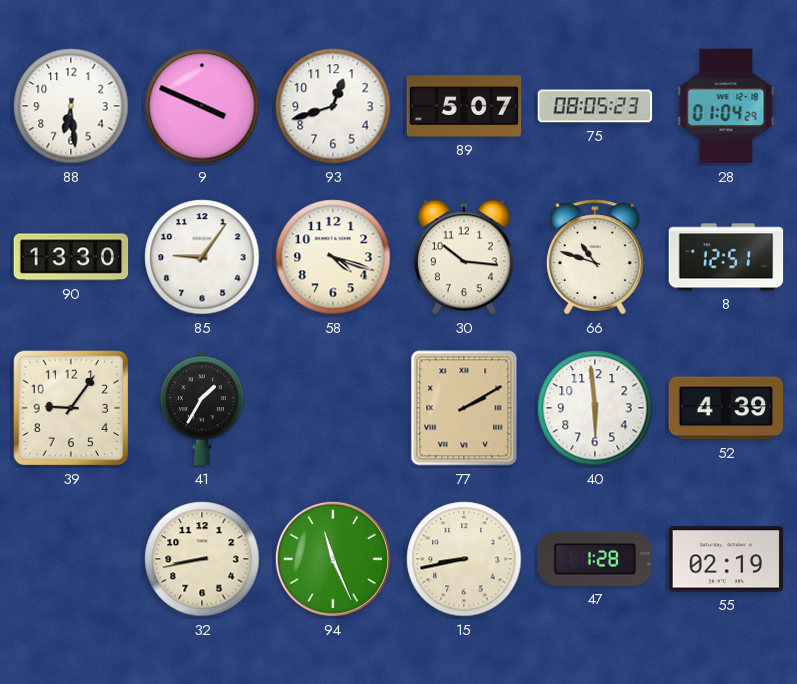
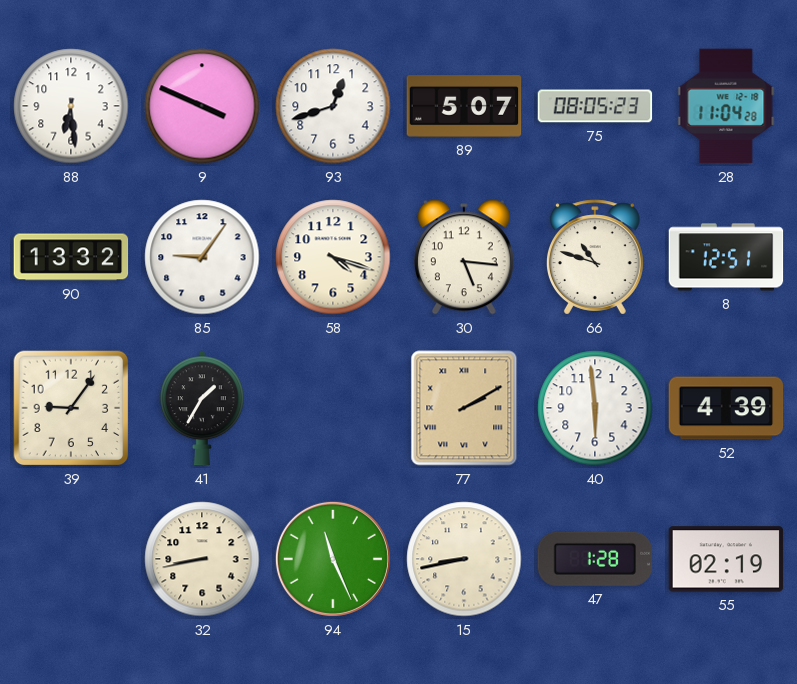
28: 01:04 -> 11:04 (726, 106)
90: 13:30 -> 13:32 (71, 257)
30: 10:16 -> 5:16 (464, 257)
